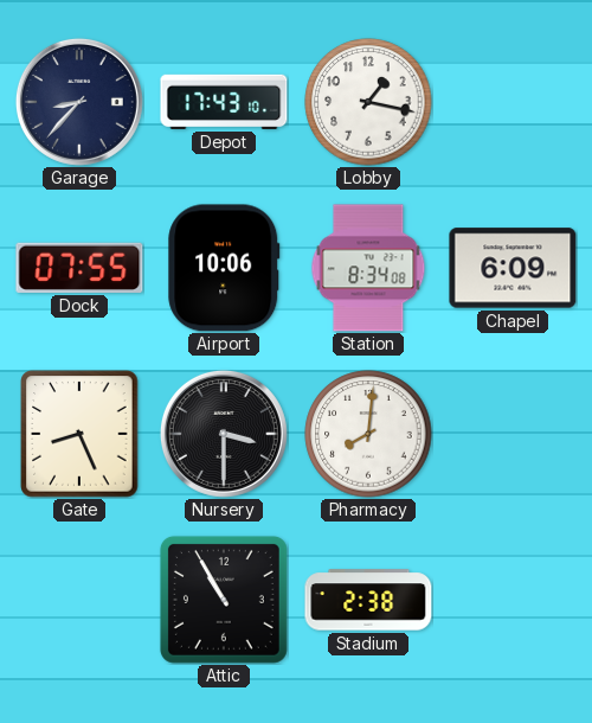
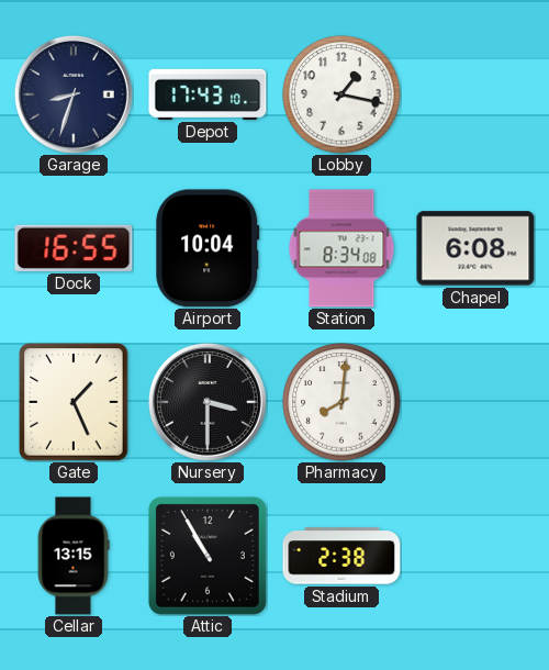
Garage: 8:37 -> 8:33 (74, 94)
Dock: 07:55 -> 16:55 (74, 248)
Airport: 10:06 -> 10:04 (208, 248)
Chapel: 6:09 -> 6:08 (475, 248)
Gate: 8:26 -> 1:26 (74, 402)
Cellar: none -> 13:15 (74, 556)
